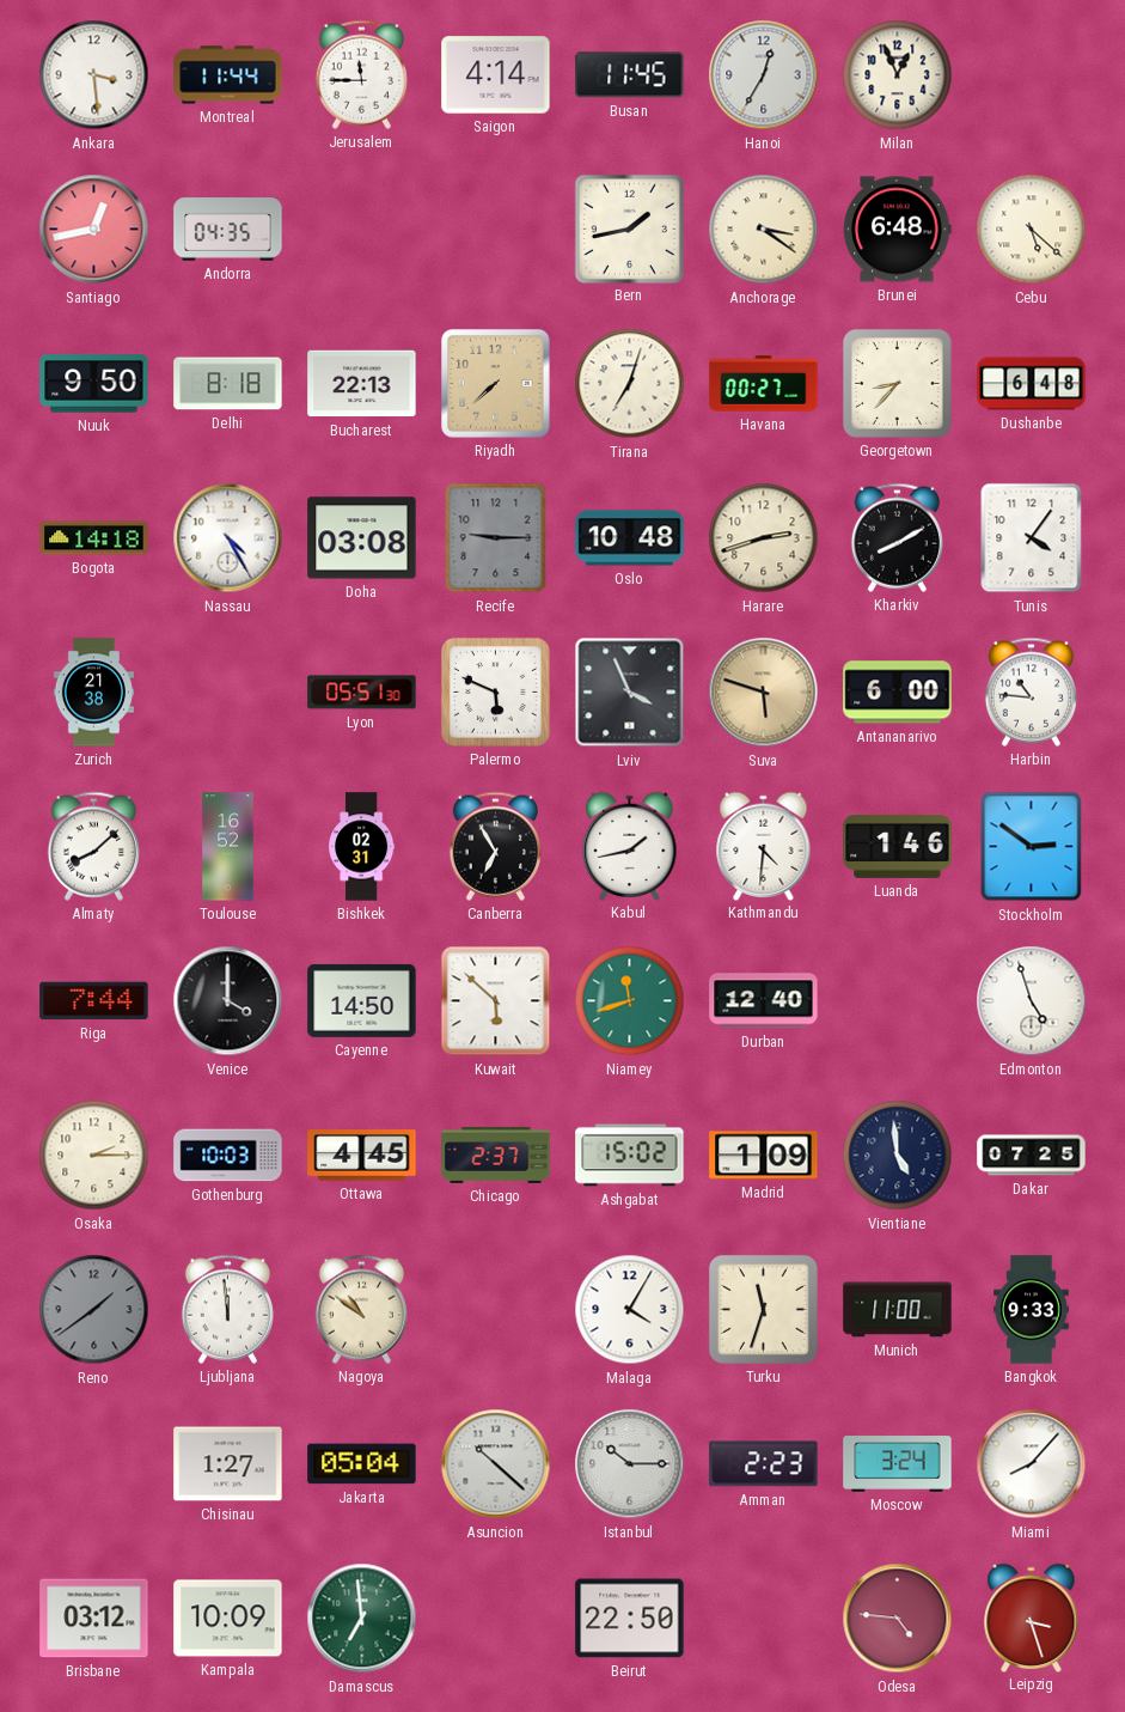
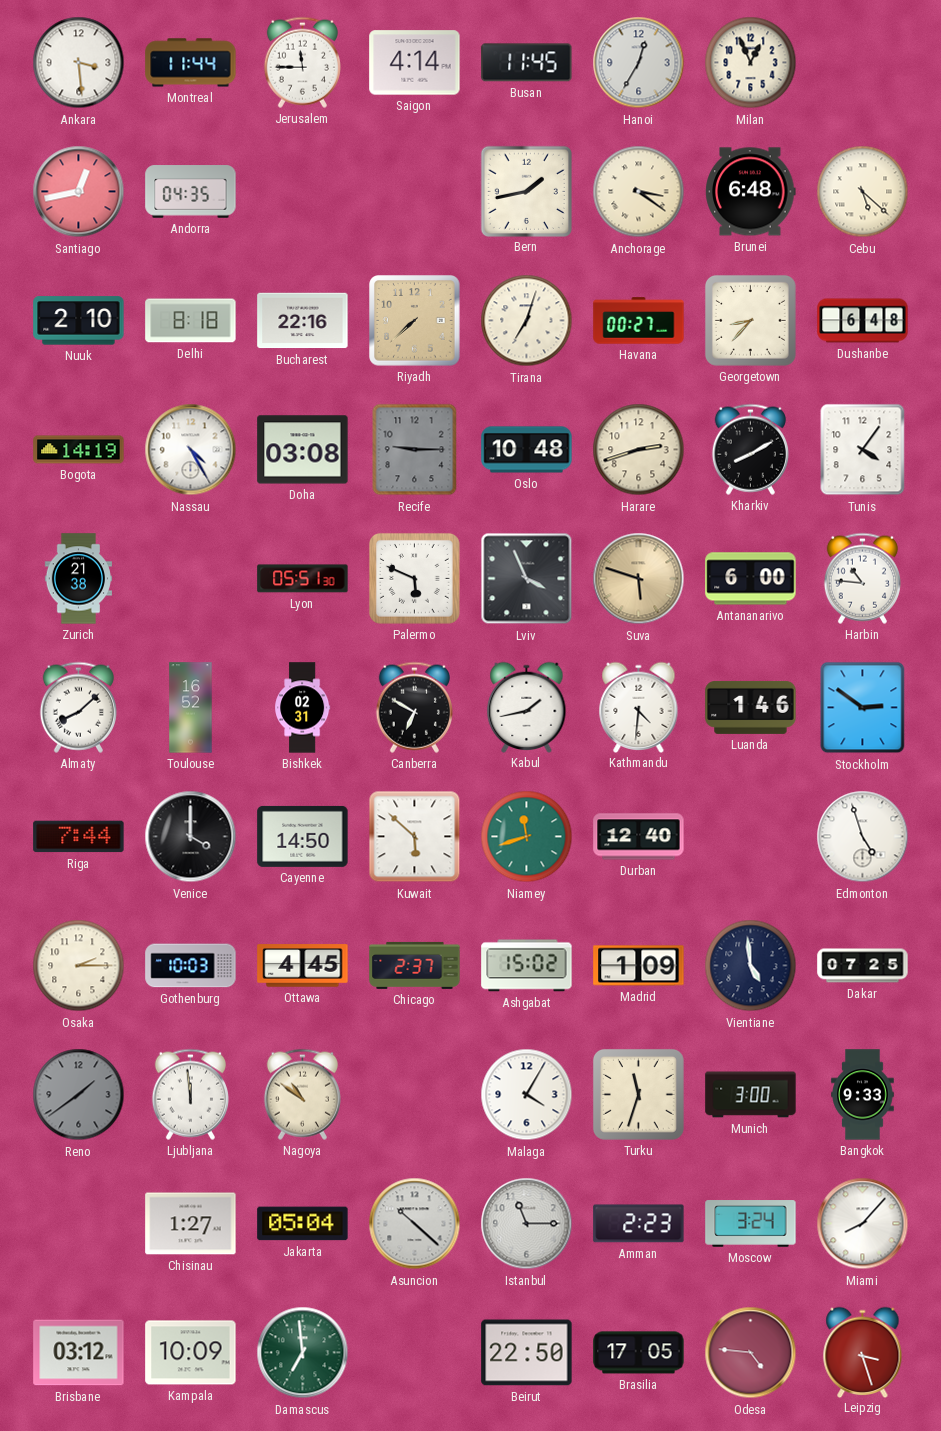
Nuuk: 9:50 -> 2:10 (79, 321)
Bucharest: 22:13 -> 22:16 (303, 321)
Bogota: 14:18 -> 14:19 (79, 450)
Canberra: 6:55 -> 6:50 (414, 707)
Munich: 11:00 -> 3:00 (751, 1095)
Istanbul: 10:15 -> 11:15 (527, 1224)
Brasilia: none -> 17:05 (639, 1353)
